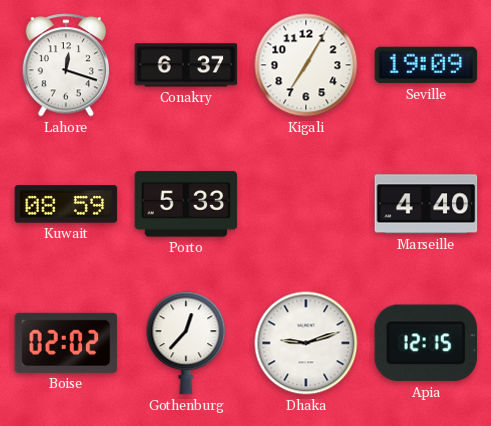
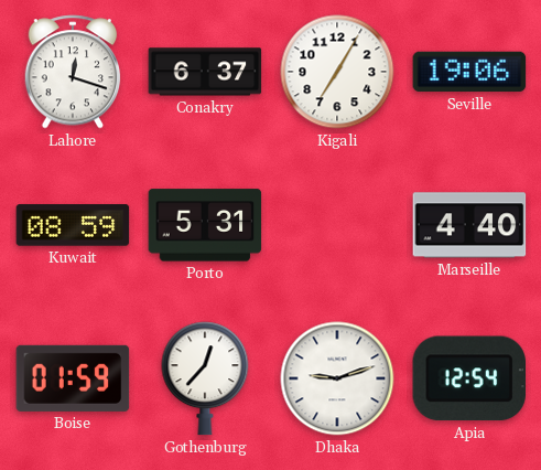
Seville: 19:09 -> 19:06 (469, 72)
Porto: 5:33 -> 5:31 (205, 225)
Boise: 02:02 -> 01:59 (73, 378)
Apia: 12:15 -> 12:54 (469, 378)
